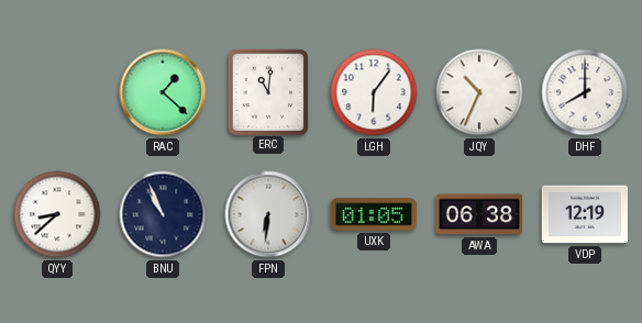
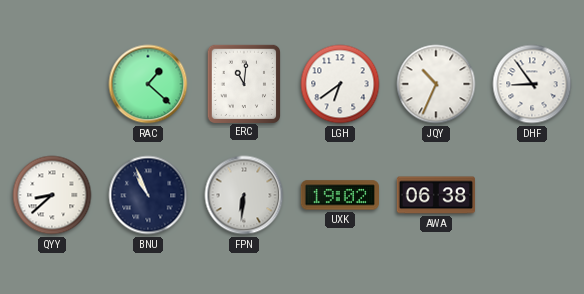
LGH: 6:06 -> 6:39 (340, 84)
DHF: 8:00 -> 8:54 (532, 84)
UXK: 01:05 -> 19:02 (339, 195)
VDP: 12:19 -> none (584, 214)
